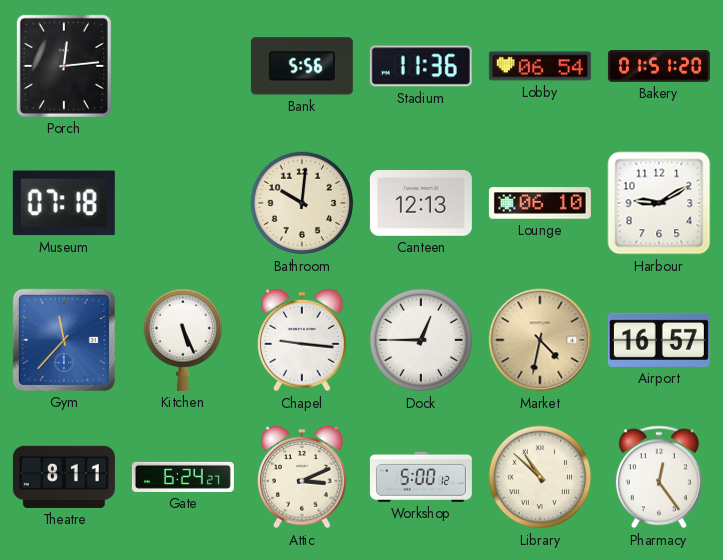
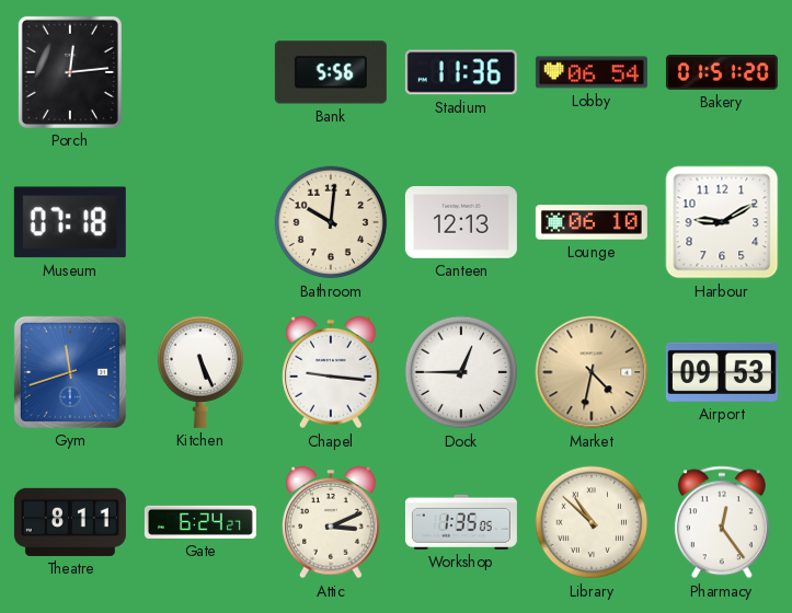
Gym: 11:37 -> 11:42 (70, 372)
Airport: 16:57 -> 09:53 (722, 372)
Workshop: 5:00 -> 1:35 (461, 522)
